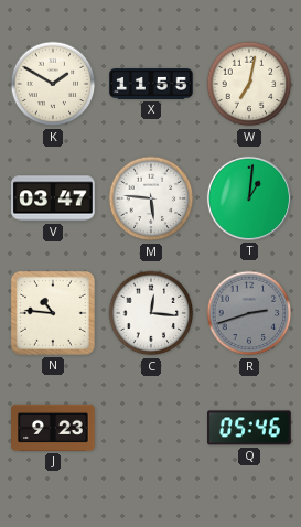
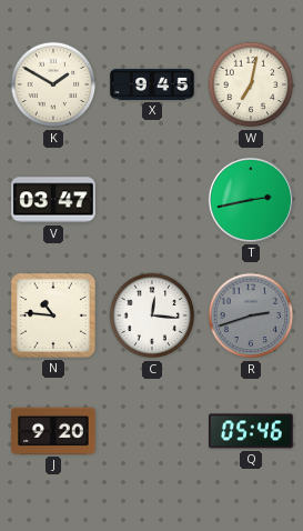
X: 11:55 -> 9:45 (152, 86)
M: 5:46 -> none (151, 198)
T: 1:01 -> 2:43 (251, 200)
J: 9:23 -> 9:20 (53, 431)
